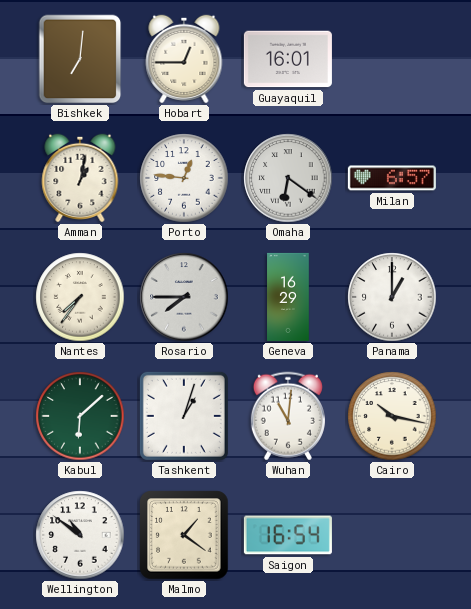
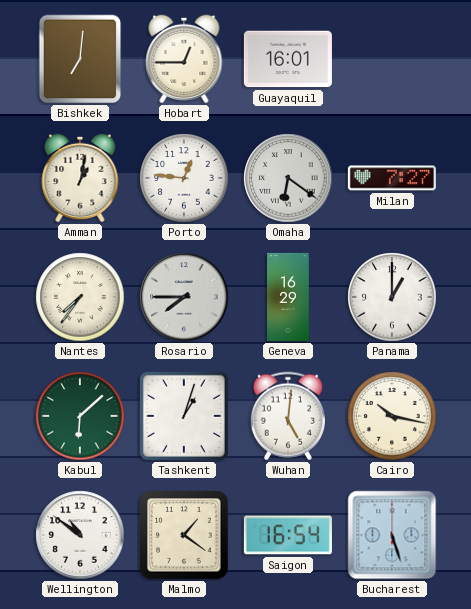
Milan: 6:57 -> 7:27 (392, 178)
Wuhan: 11:01 -> 5:01 (288, 416)
Bucharest: none -> 5:27 (392, 535)
